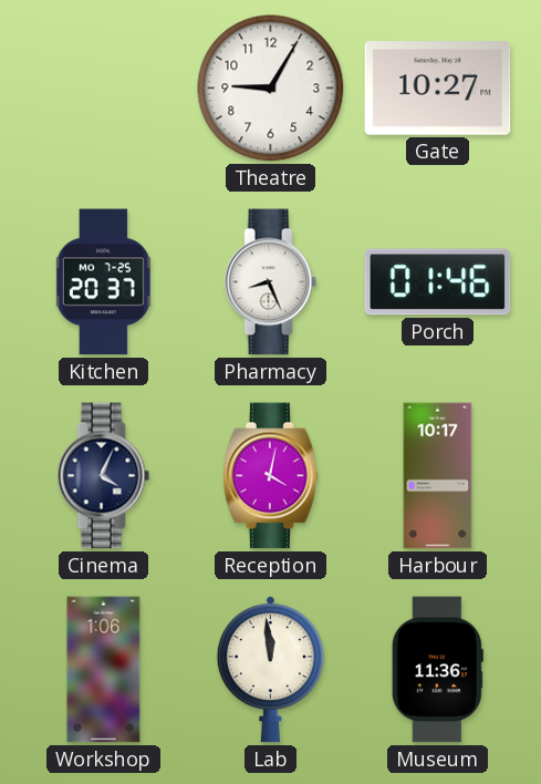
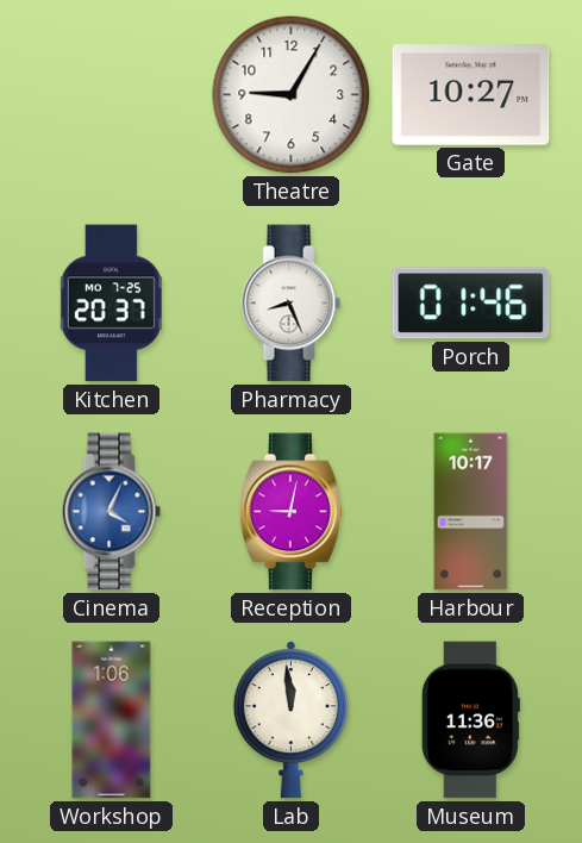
Cinema dial: navy -> blue (112, 512)
Reception: 4:02 -> 9:02 (292, 512)
